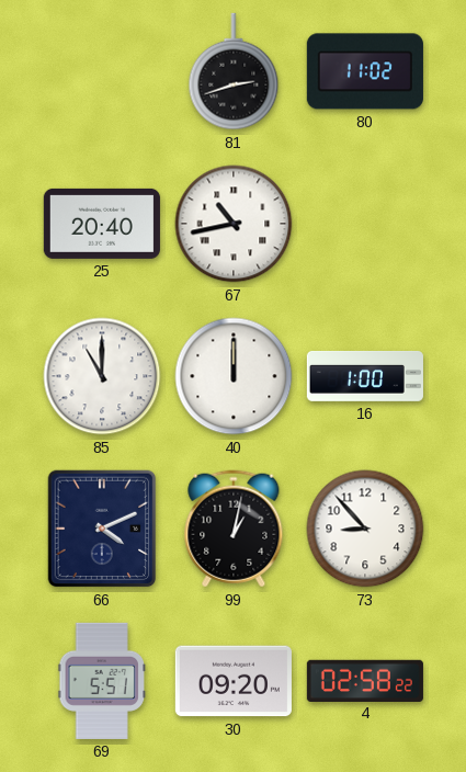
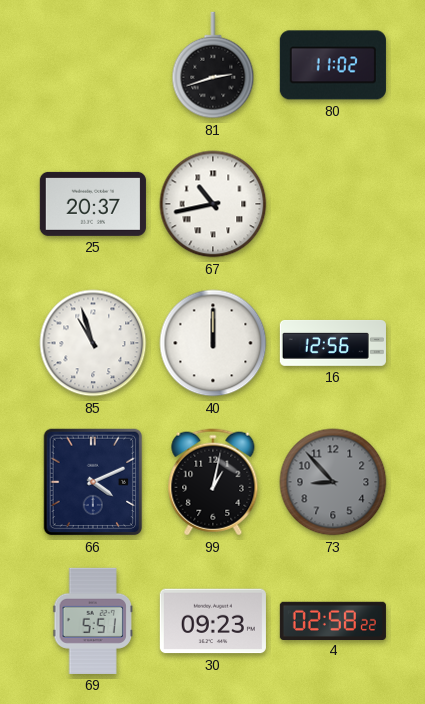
25: 20:40 -> 20:37 (93, 204)
85: 11:00 -> 10:57 (93, 343)
16: 1:00 -> 12:56 (333, 343)
73 dial: white -> grey (333, 482)
30: 09:20 -> 09:23 (213, 621)
